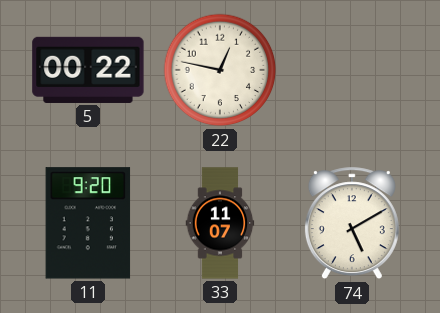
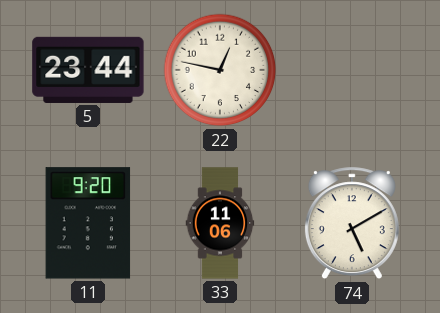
5: 00:22 -> 23:44 (88, 70)
33: 11:07 -> 11:06 (220, 223)
